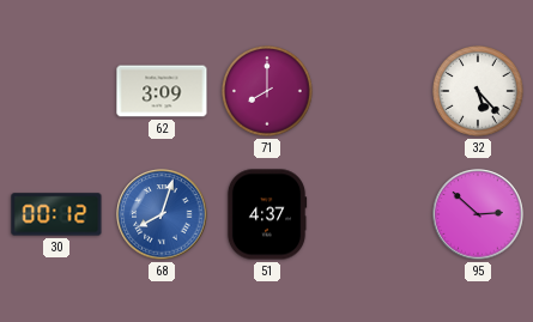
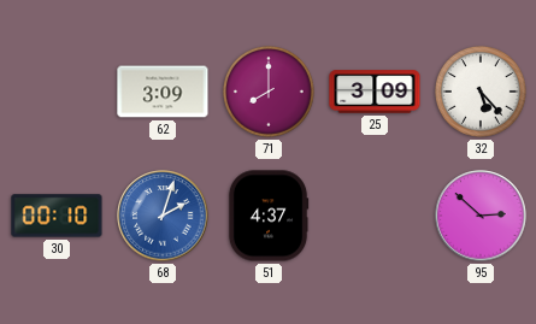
25: none -> 3:09 (375, 92)
30: 00:12 -> 00:10 (57, 216)
68: 8:03 -> 2:03 (163, 216)
